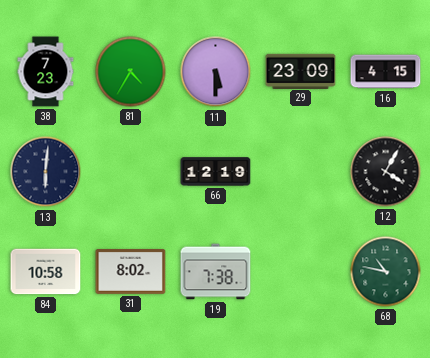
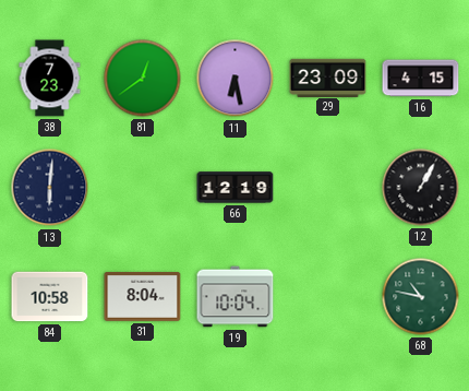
81: 4:35 -> 12:39 (143, 79)
11: 5:30 -> 6:28 (236, 79)
12: 4:05 -> 1:05 (421, 188)
31: 8:02 -> 8:04 (143, 297)
19: 7:38 -> 10:04 (236, 297)
